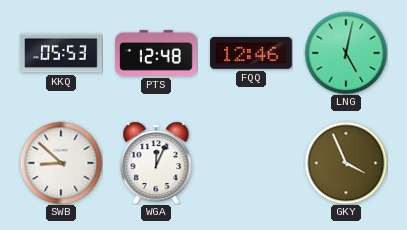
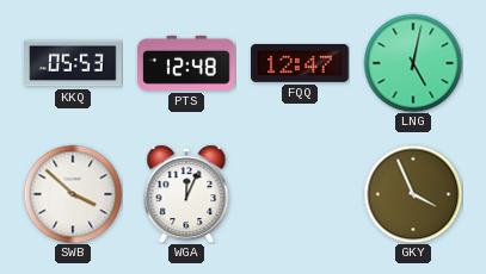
FQQ: 12:46 -> 12:47 (300, 63)
SWB: 8:52 -> 3:52 (73, 194)
